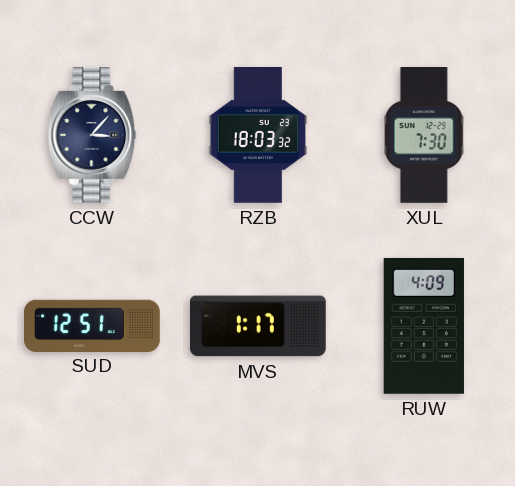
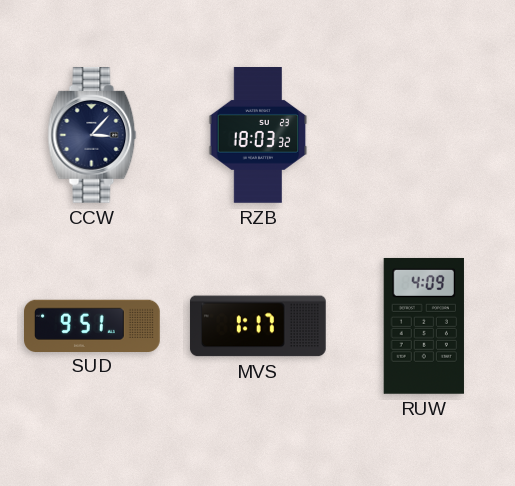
XUL: 7:30 -> none (424, 136)
SUD: 12:51 -> 9:51 (93, 325)
